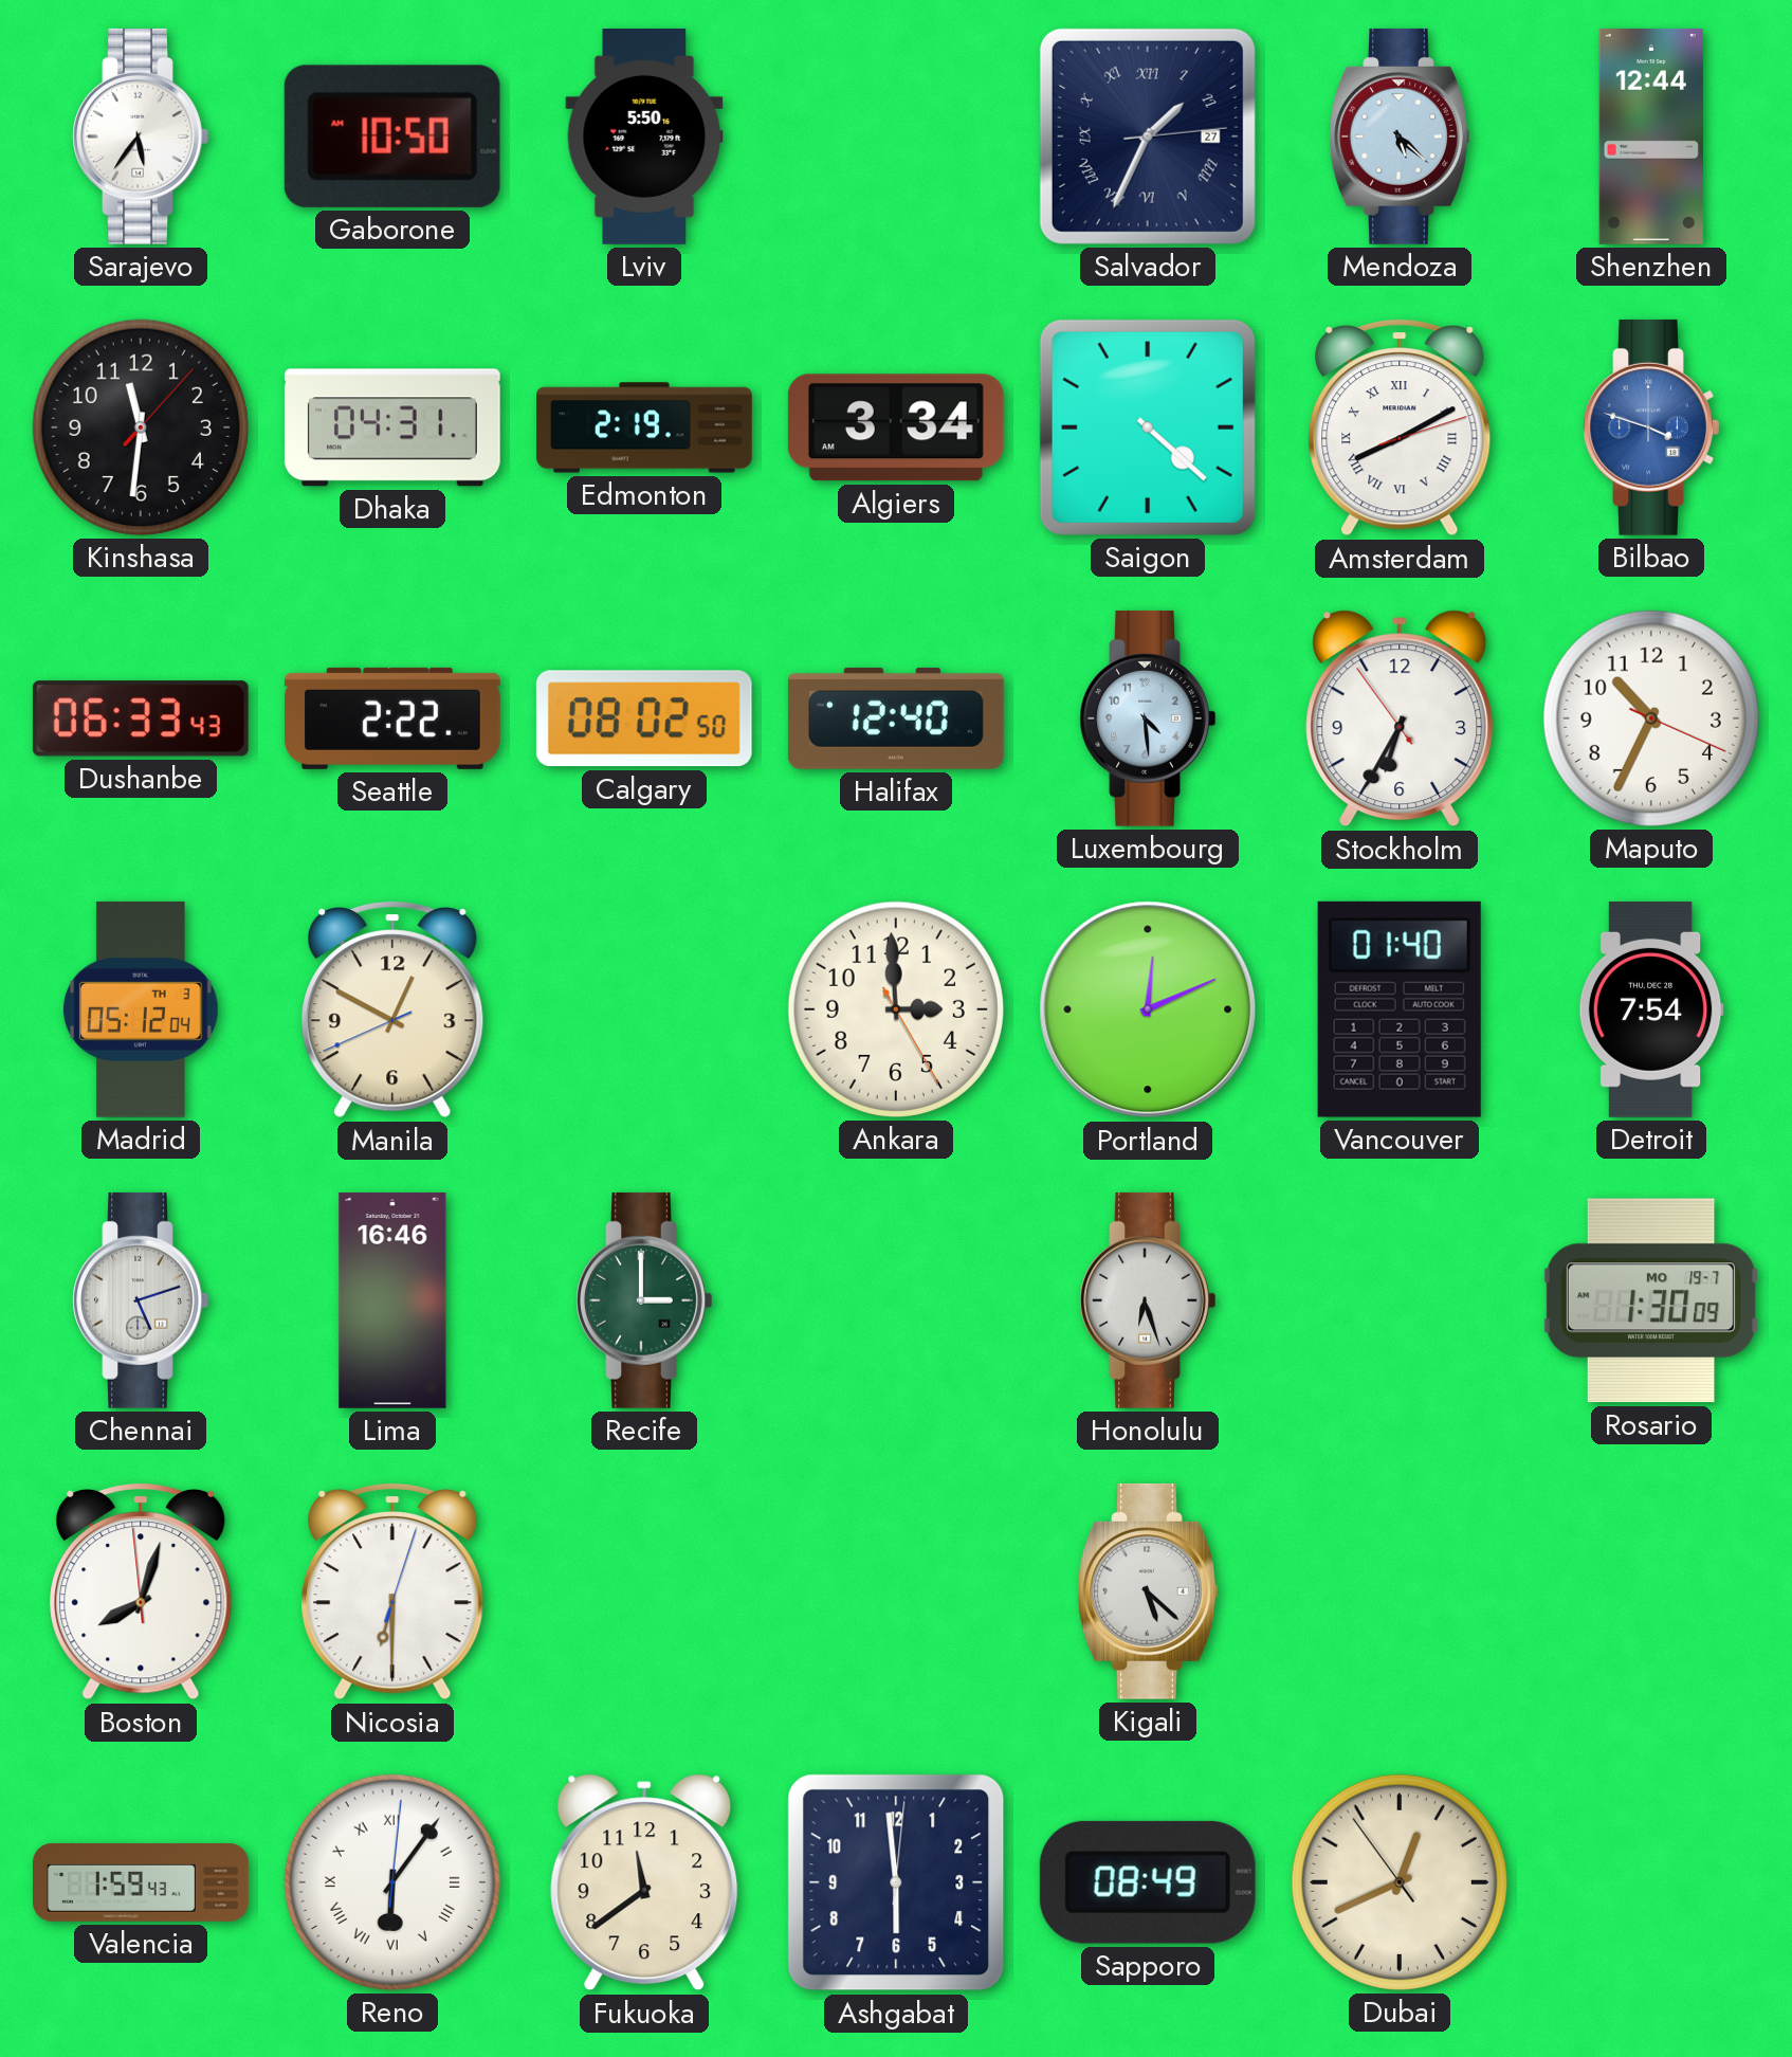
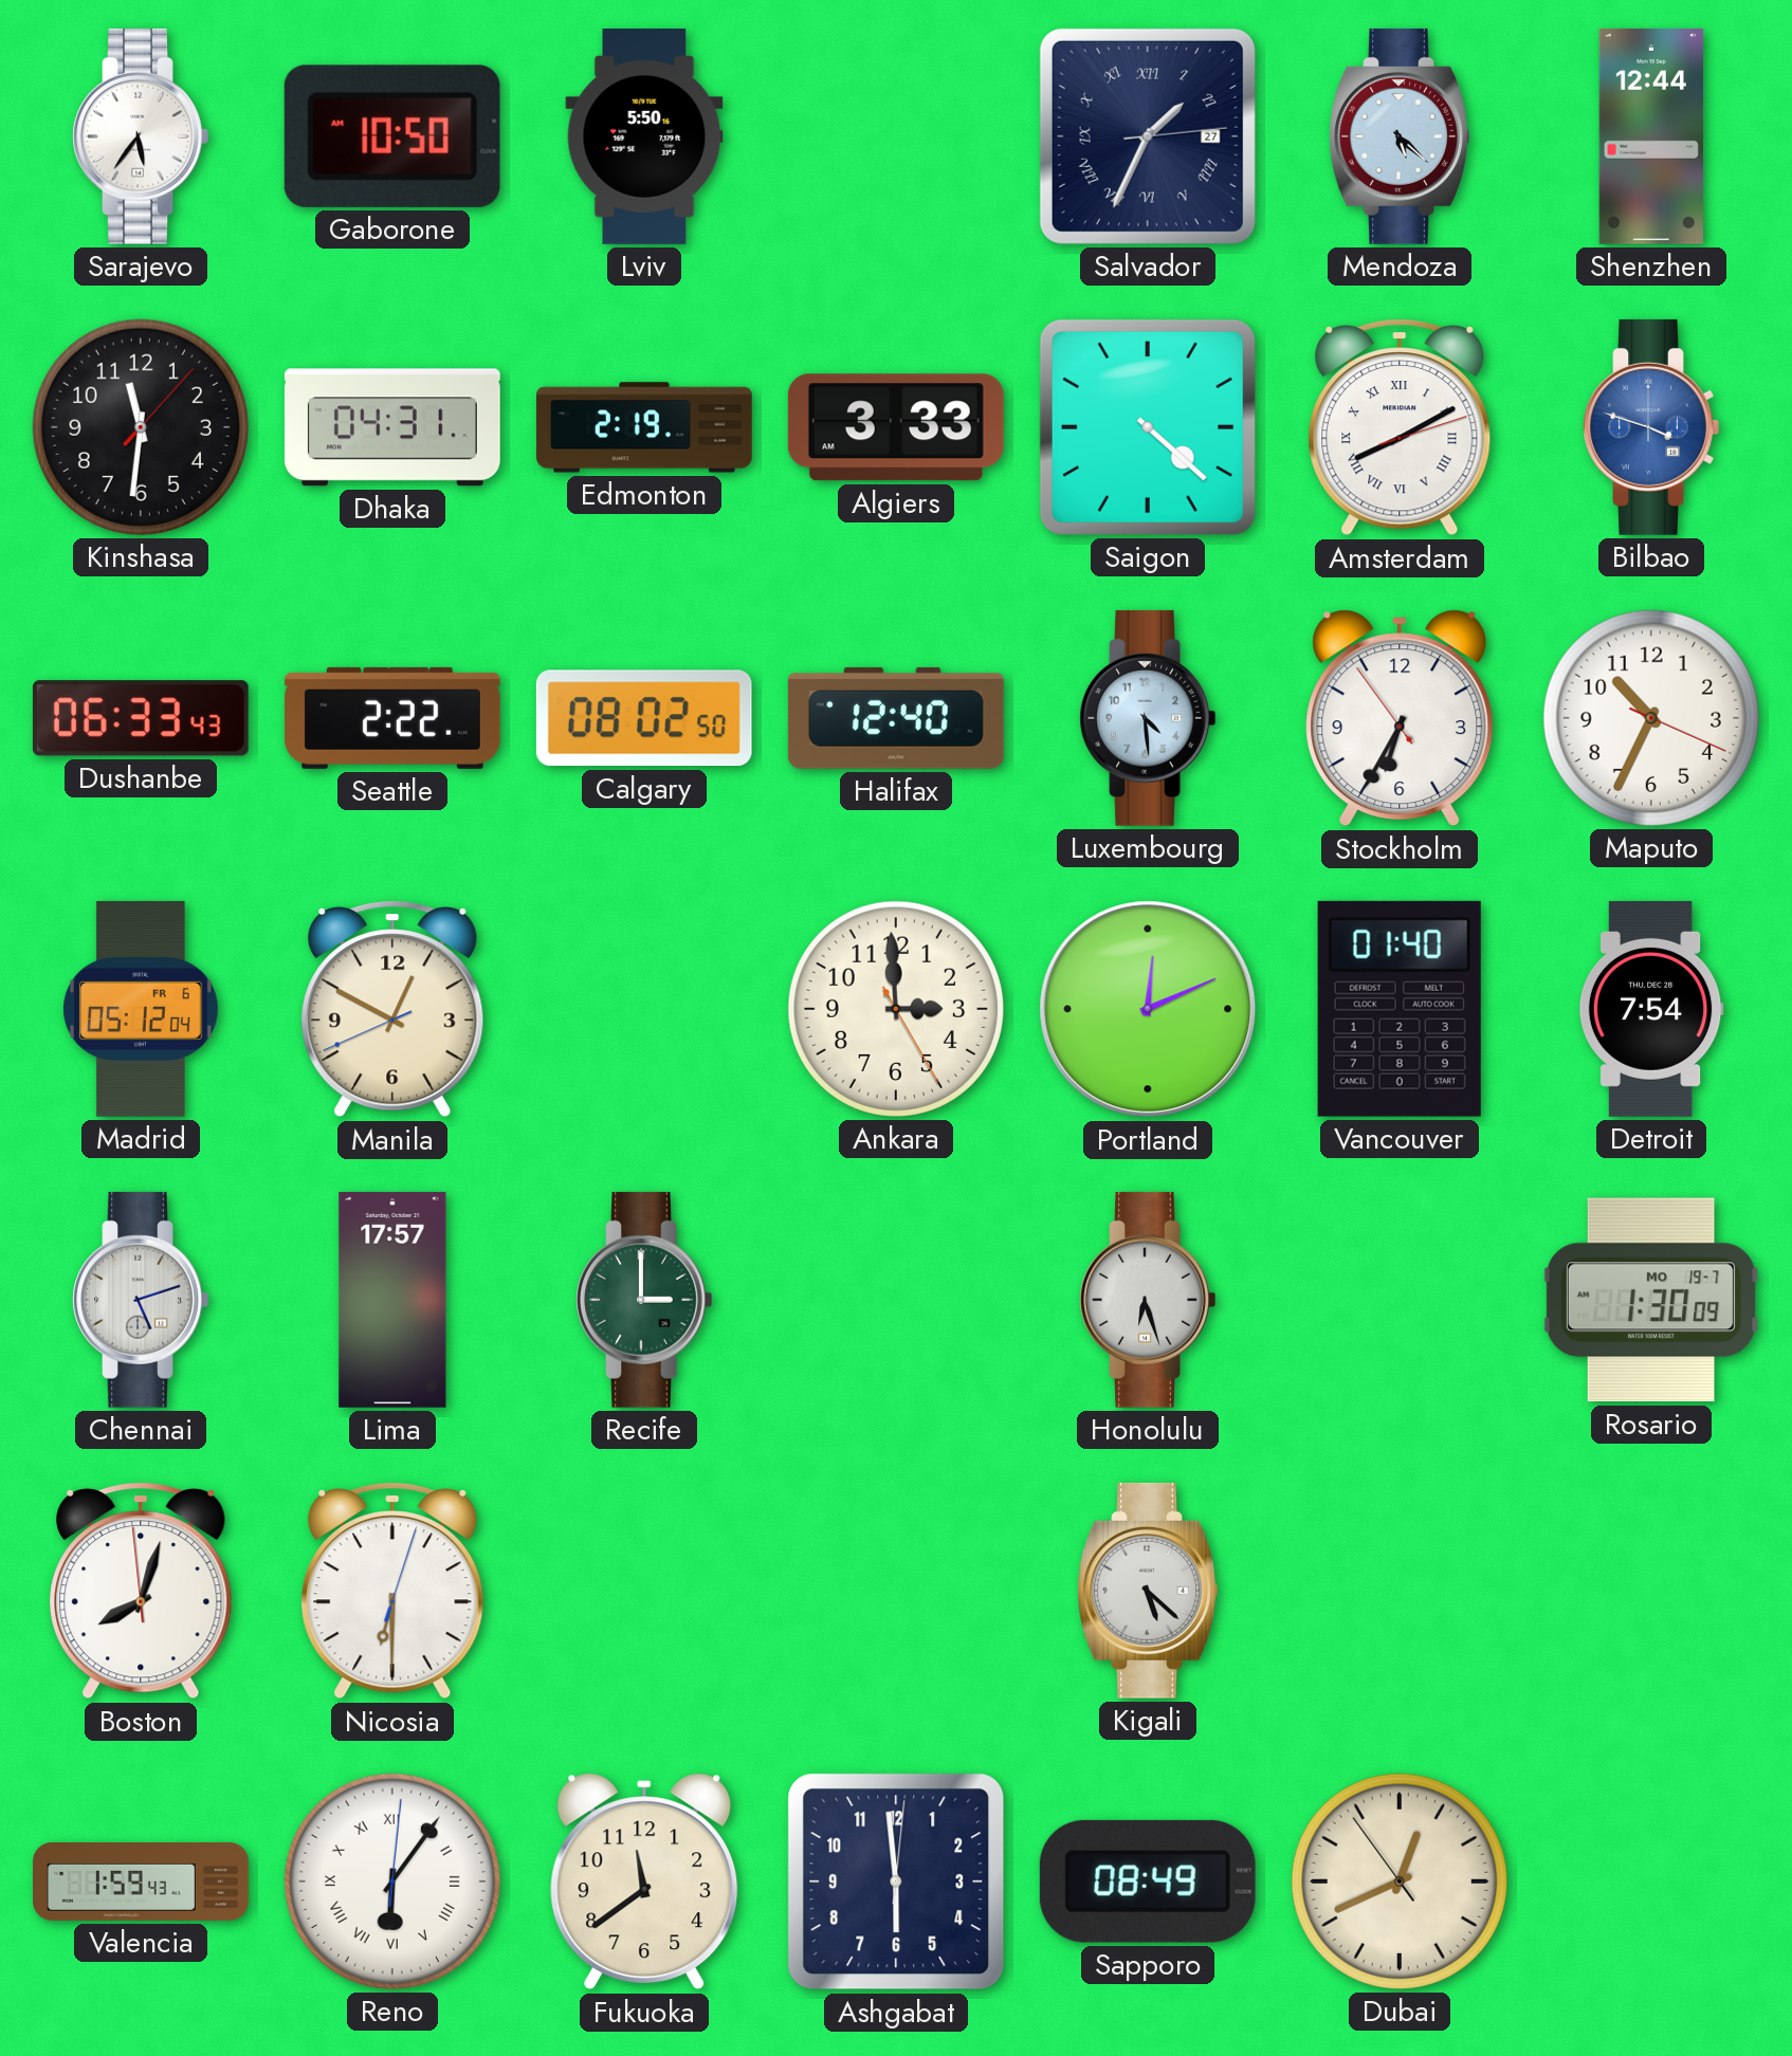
Algiers: 3:34 -> 3:33 (896, 427)
Madrid date: TH 3 -> FR 6 (141, 1009)
Lima: 16:46 -> 17:57 (392, 1300)
